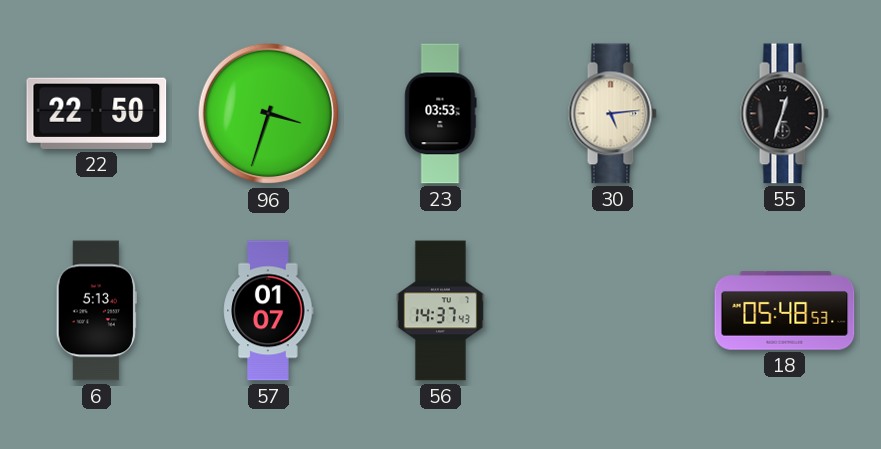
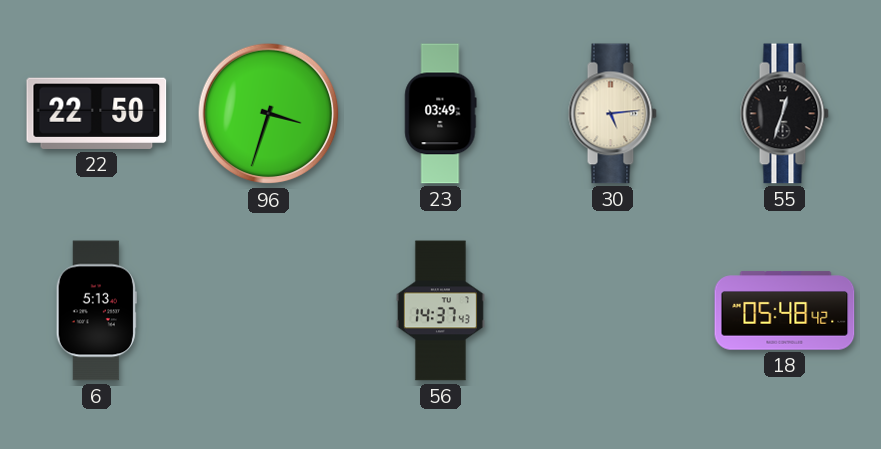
23: 03:53 -> 03:49 (441, 114)
57: 01:07 -> none (269, 311)
18: 05:48:53 -> 05:48:42 (785, 311)
